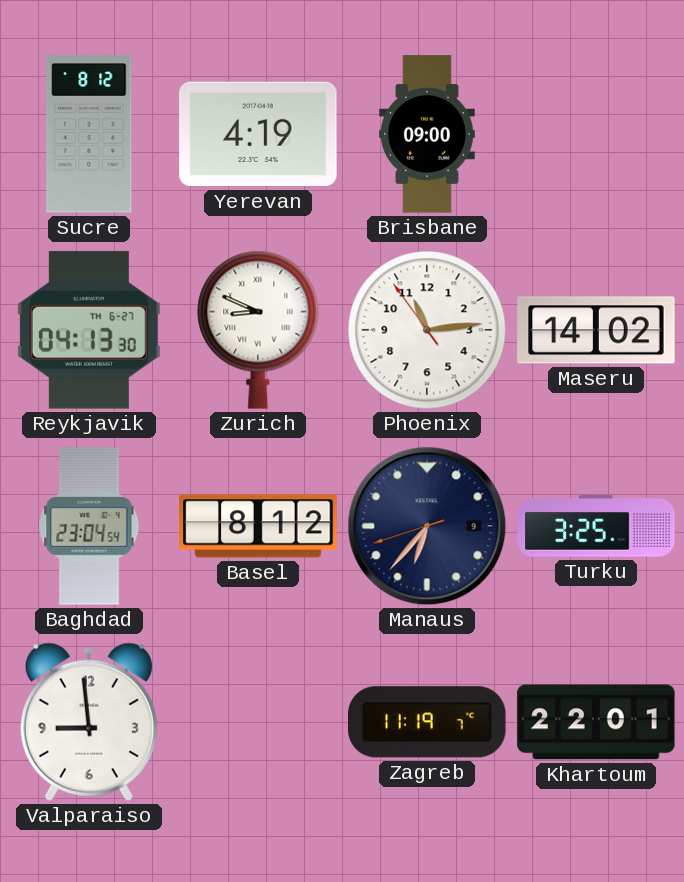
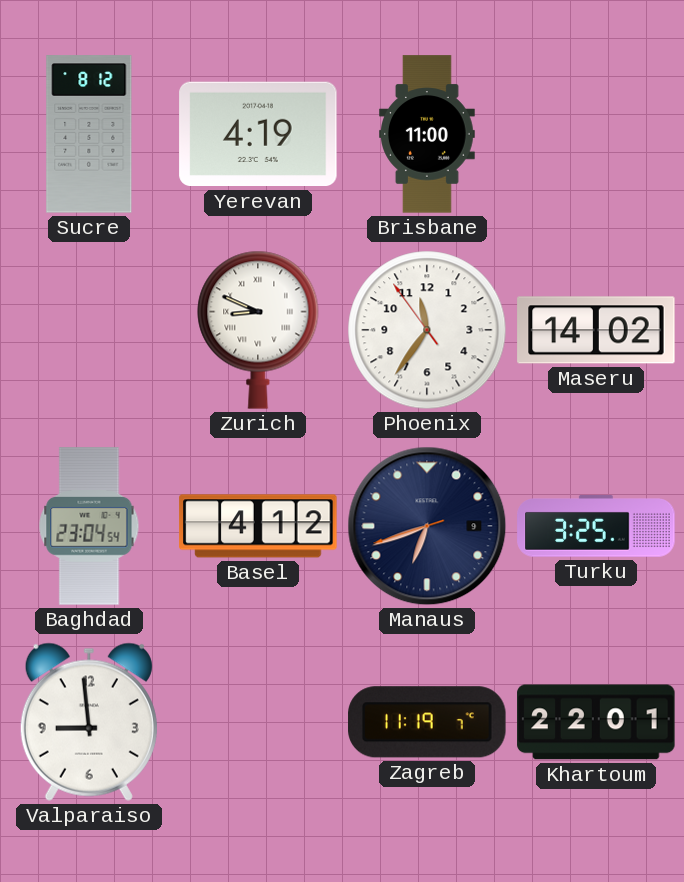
Brisbane: 09:00 -> 11:00 (428, 134)
Reykjavik: 04:13 -> none (89, 330)
Phoenix: 11:13 -> 11:35 (427, 330)
Basel: 8:12 -> 4:12 (258, 526)
Manaus: 6:36 -> 6:41 (427, 526)
